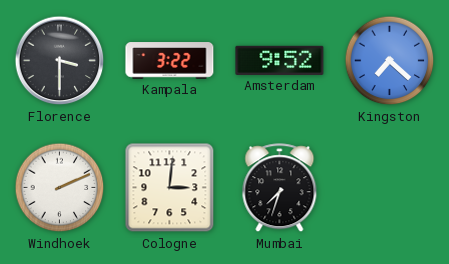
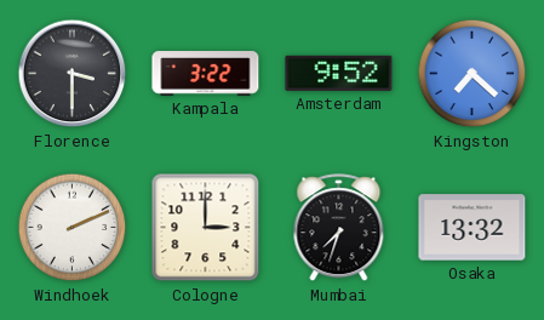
Cologne: 3:01 -> 3:00 (206, 228)
Osaka: none -> 13:32 (473, 228)
